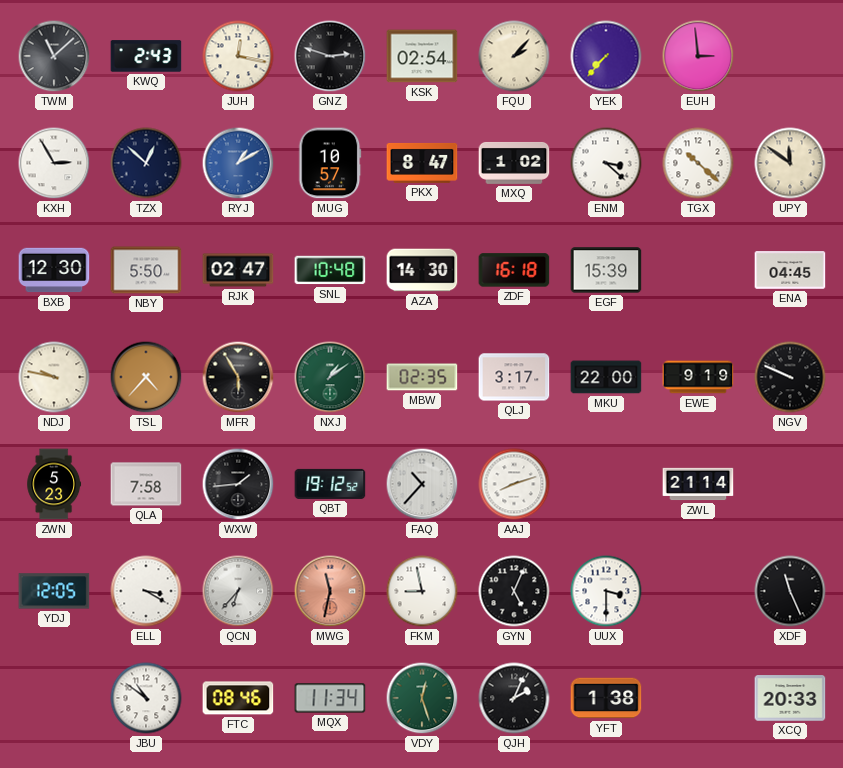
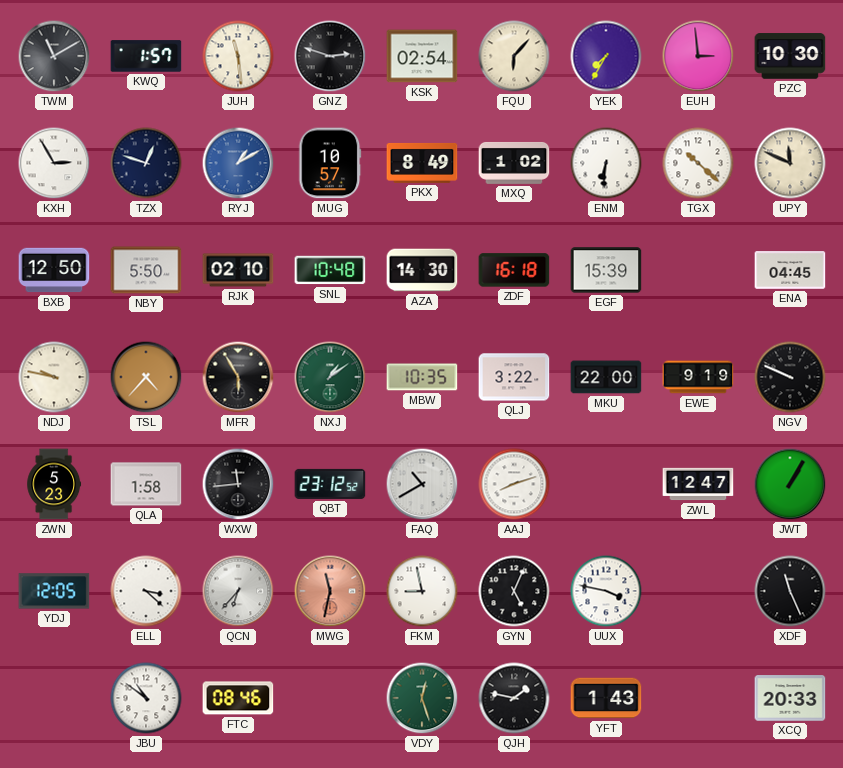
TWM: 11:08 -> 11:10 (54, 56)
KWQ: 2:43 -> 1:57 (146, 56)
JUH: 12:17 -> 11:29 (238, 56)
FQU: 2:07 -> 6:07 (514, 56)
YEK: 7:37 -> 7:35 (606, 56)
PZC: none -> 10:30 (790, 56)
TZX: 12:52 -> 12:48 (146, 163)
PKX: 8:47 -> 8:49 (422, 163)
ENM: 3:22 -> 6:31 (606, 163)
UPY: 11:51 -> 11:49 (790, 163)
BXB: 12:30 -> 12:50 (54, 270)
RJK: 02:47 -> 02:10 (238, 270)
MBW: 02:35 -> 10:35 (422, 377)
QLJ: 3:17 -> 3:22 (514, 377)
QLA: 7:58 -> 1:58 (146, 484)
WXW: 1:44 -> 11:44 (238, 484)
QBT: 19:12 -> 23:12 (330, 484)
FAQ: 10:37 -> 10:40 (422, 484)
ZWL: 21:14 -> 12:47 (698, 484)
JWT: none -> 1:05 (790, 484)
ELL: 3:20 -> 3:22 (146, 591)
UUX: 3:30 -> 3:47 (606, 591)
MQX: 11:34 -> none (330, 698)
QJH: 2:04 -> 1:47 (514, 698)
YFT: 1:38 -> 1:43 (606, 698)
